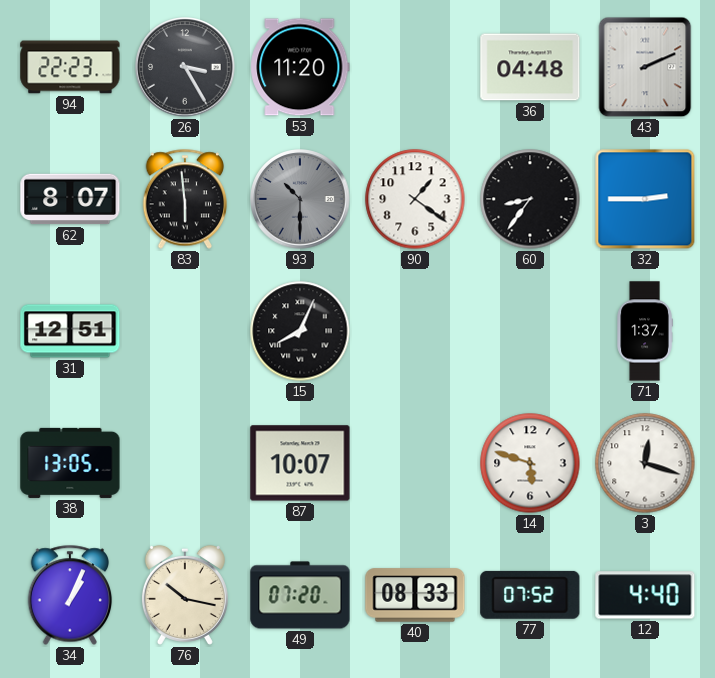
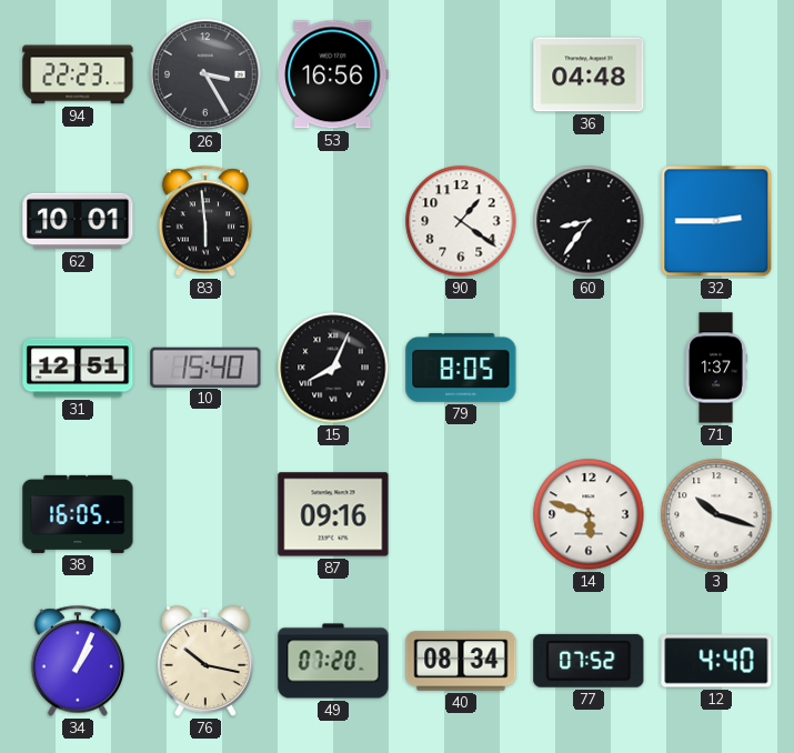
53: 11:20 -> 16:56 (333, 74)
43: 2:11 -> none (645, 67)
62: 8:07 -> 10:01 (78, 221)
93: 10:30 -> none (300, 199)
10: none -> 15:40 (205, 367)
79: none -> 8:05 (461, 368)
38: 13:05 -> 16:05 (78, 514)
87: 10:07 -> 09:16 (333, 514)
3: 12:18 -> 10:18 (716, 514)
40: 08:33 -> 08:34 (461, 661)
